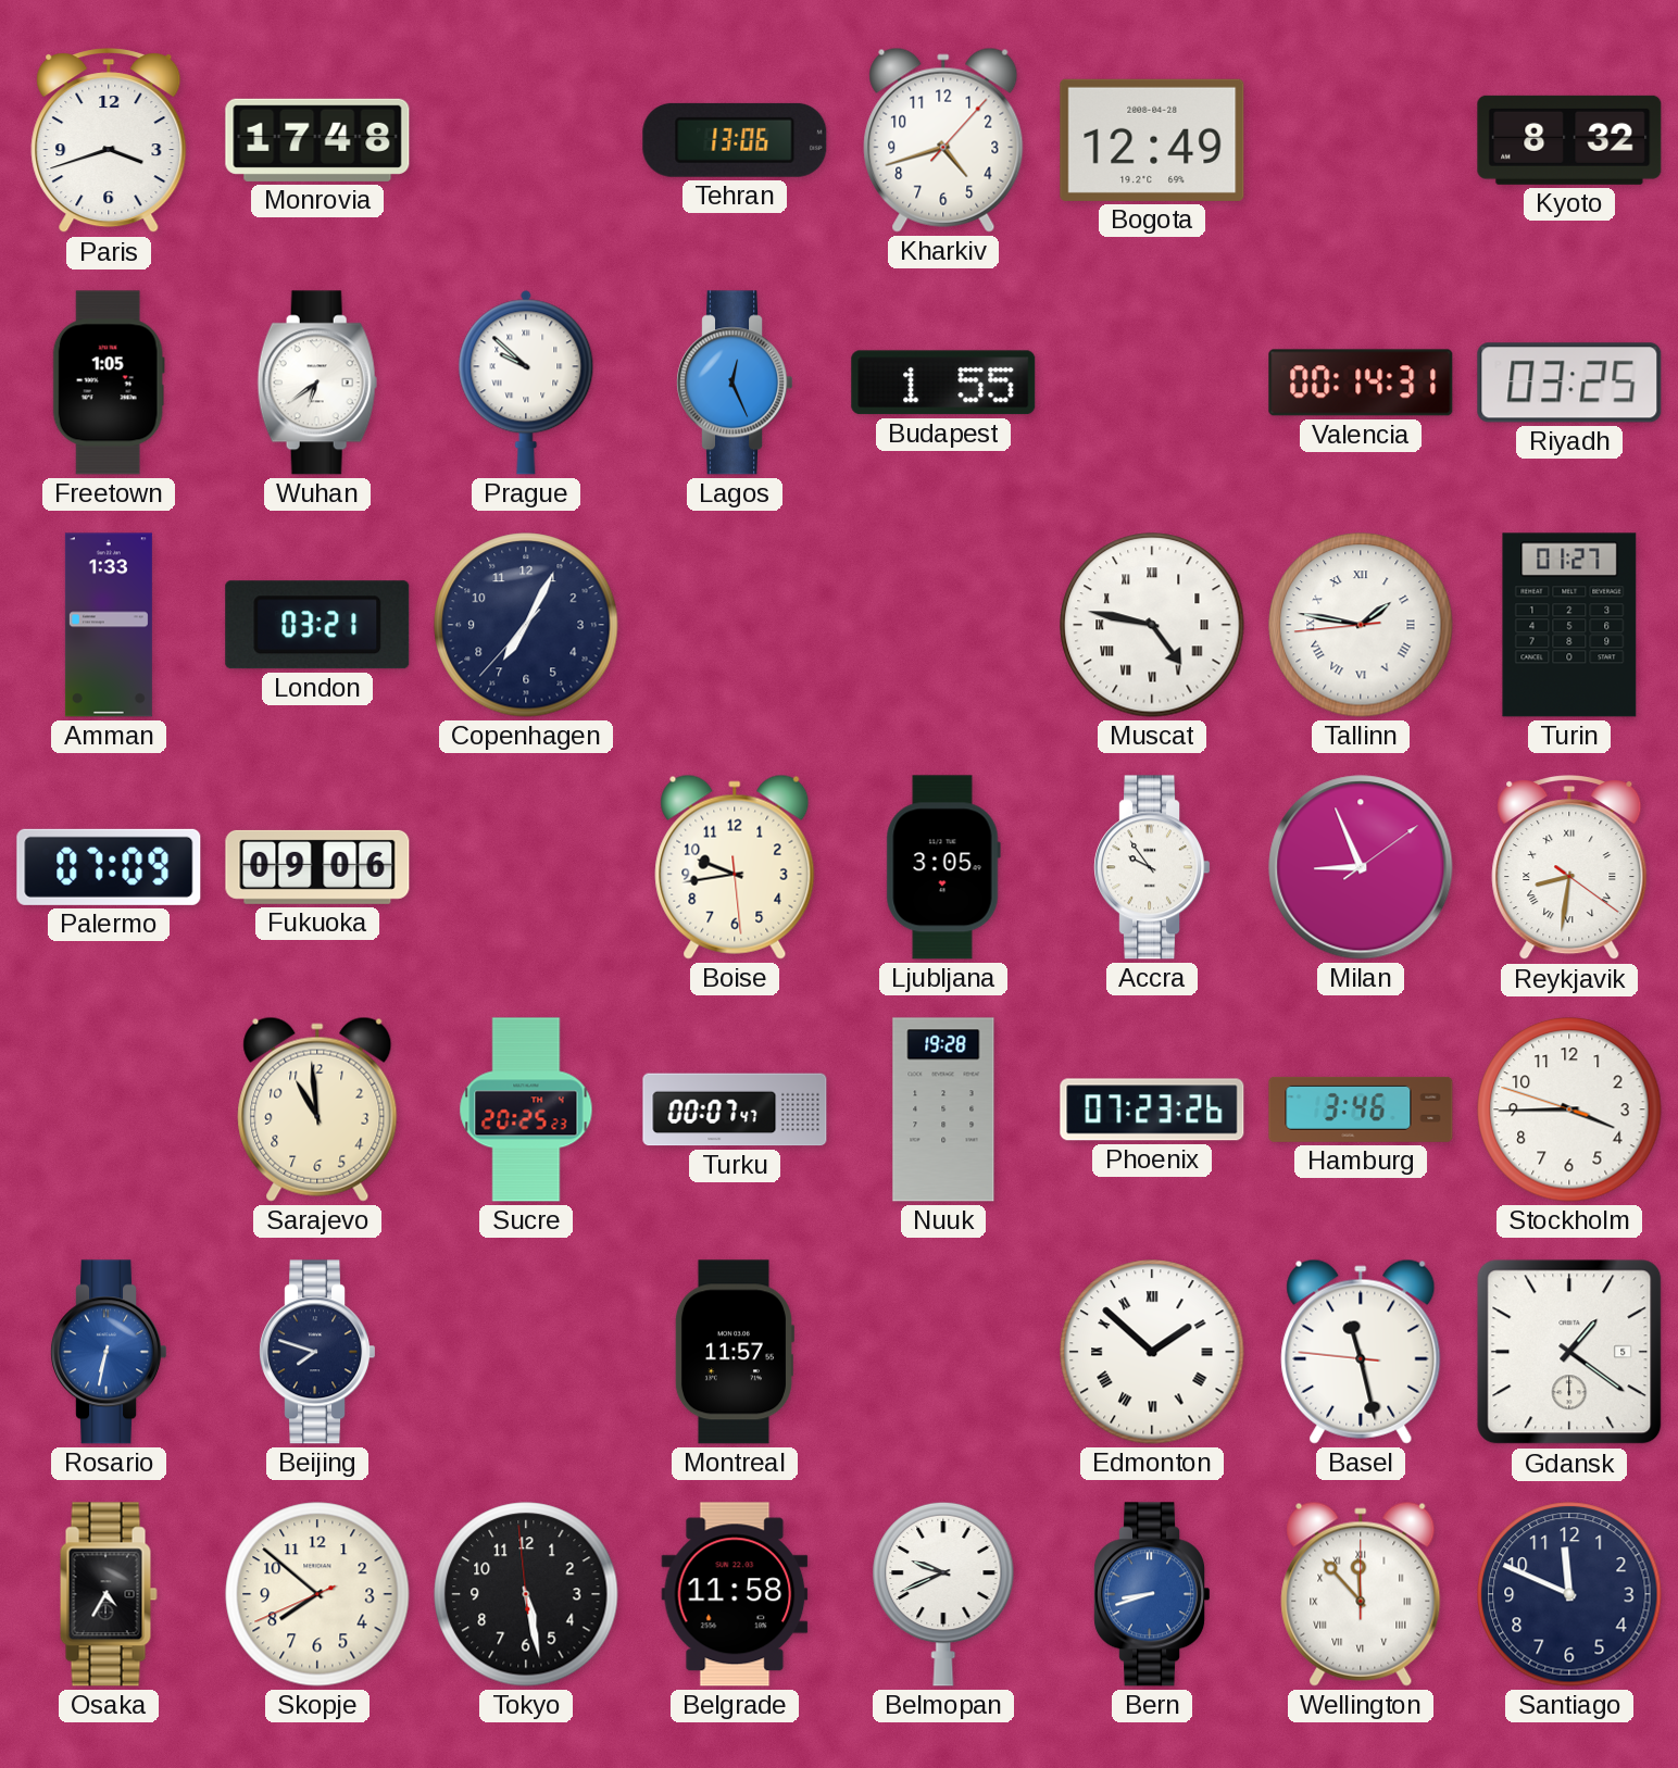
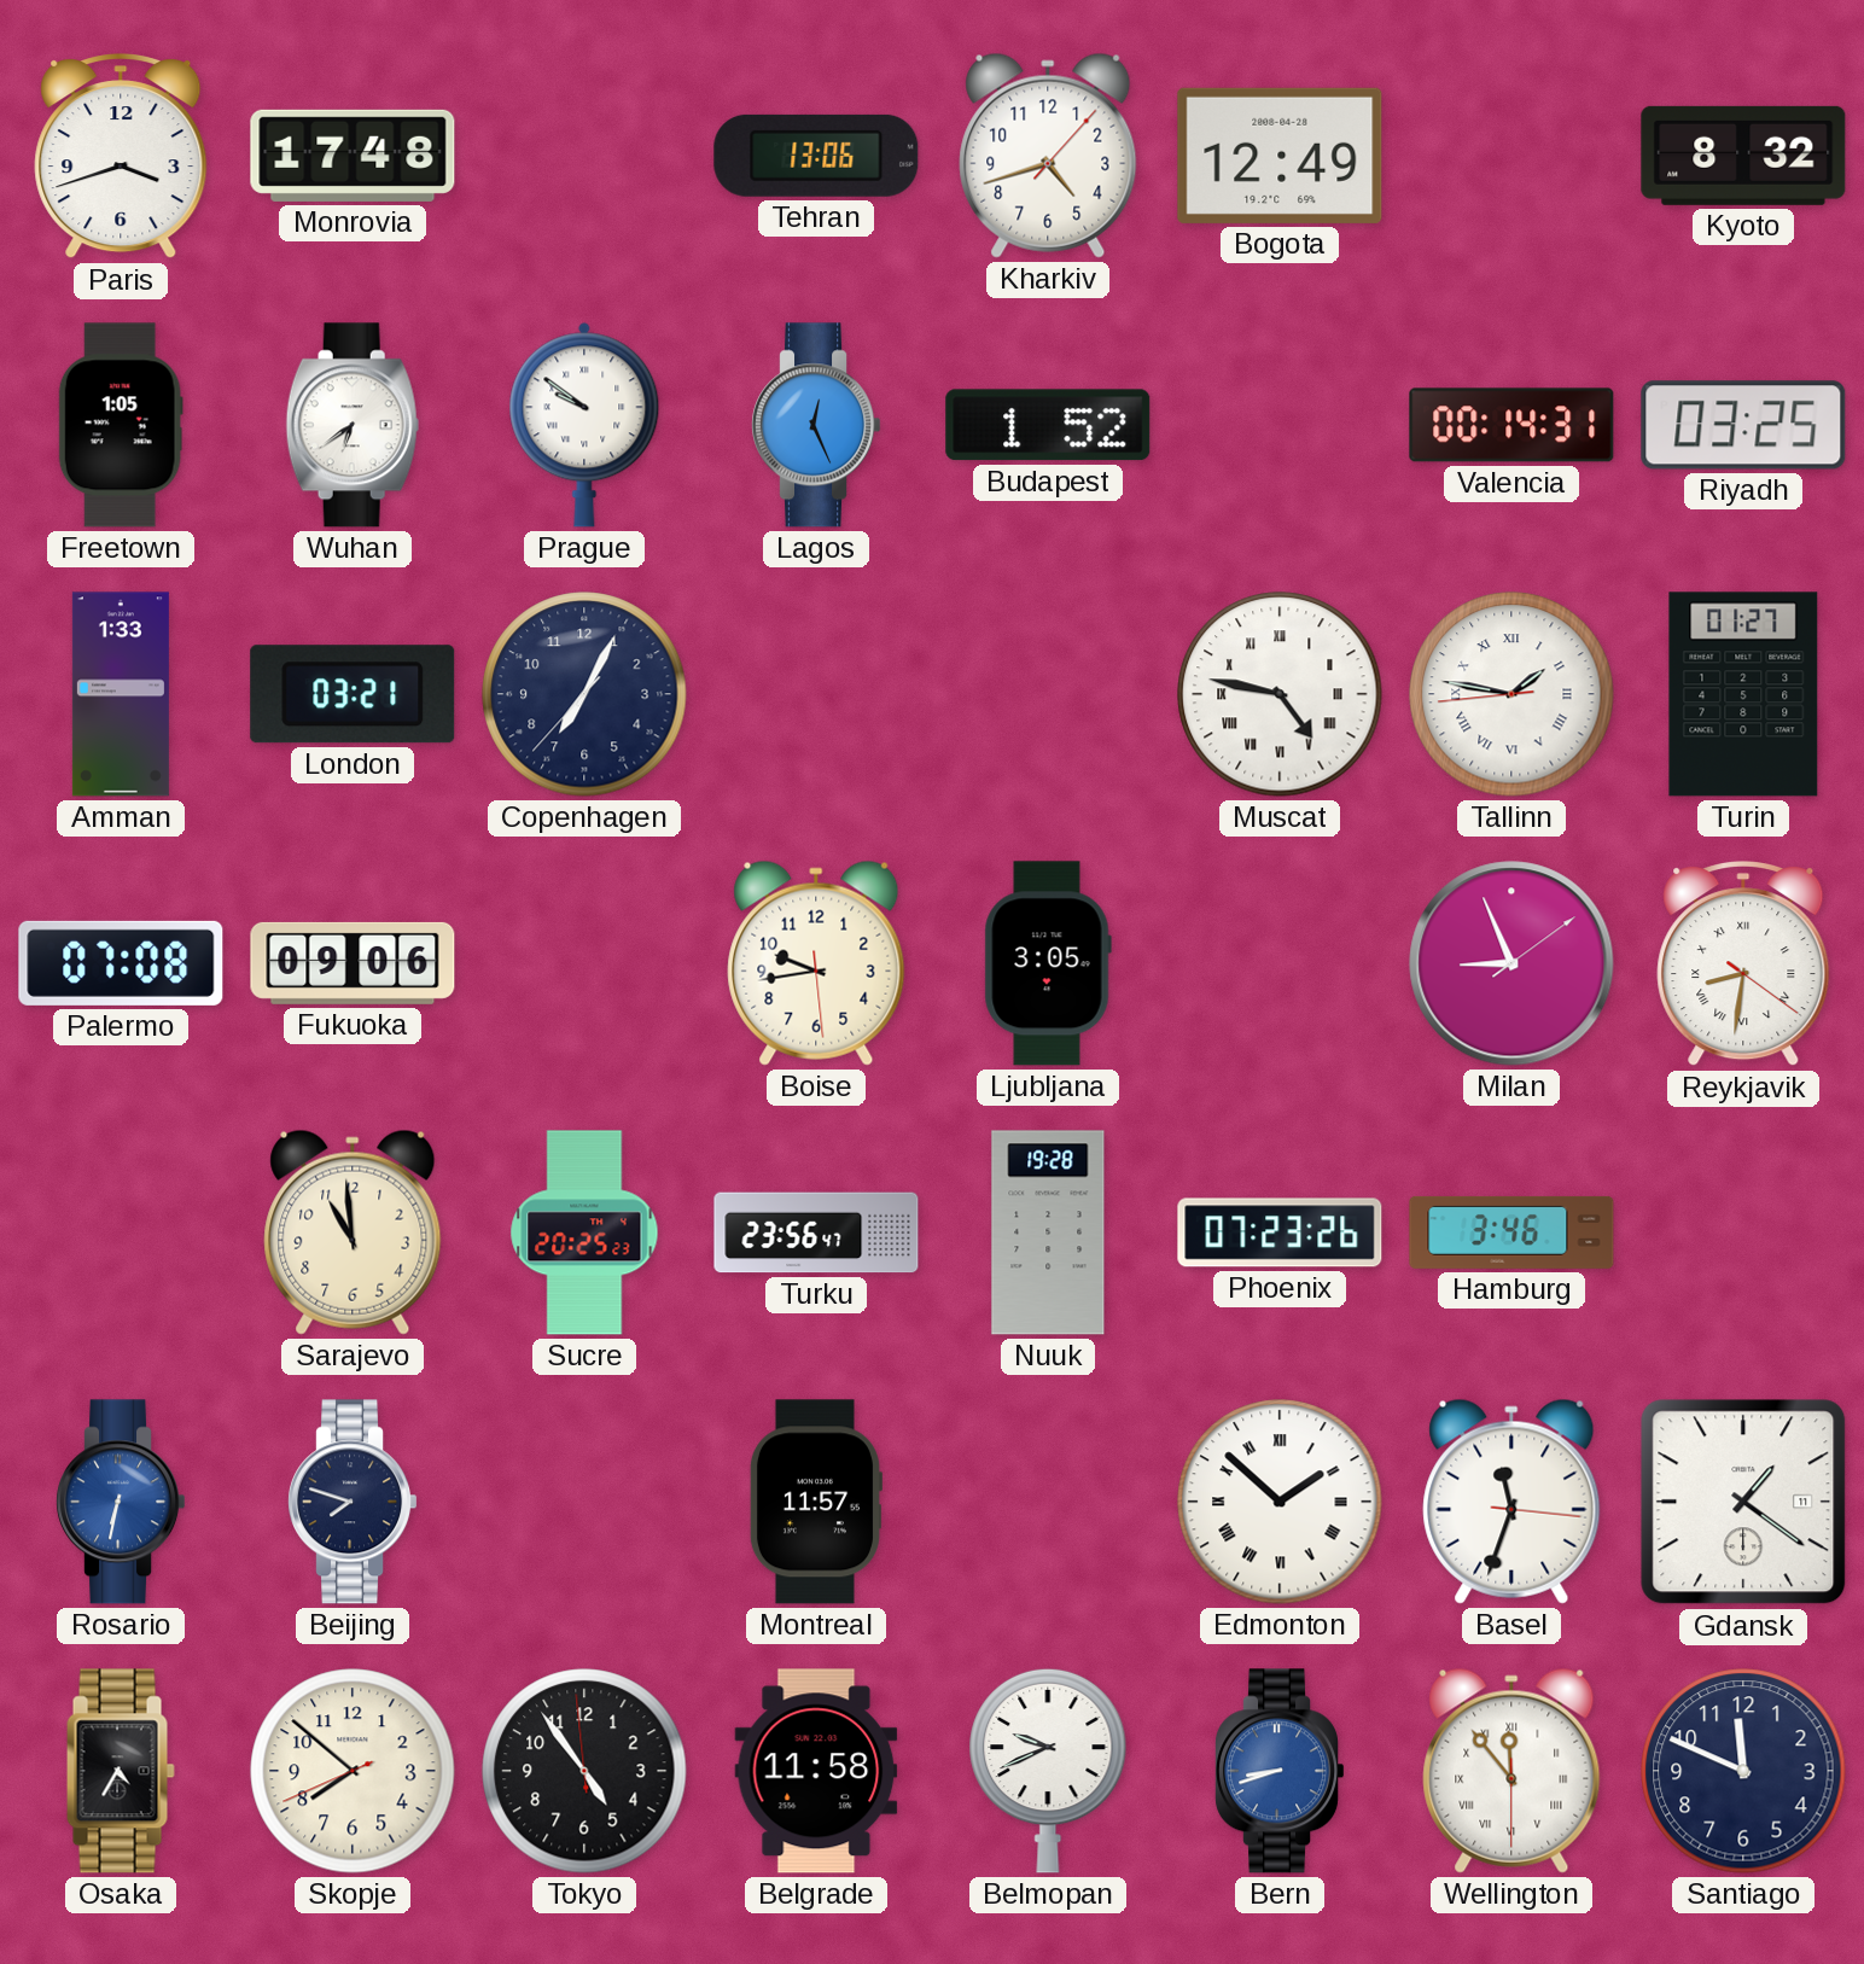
Prague: 9:52 -> 9:51 (584, 425)
Budapest: 1:55 -> 1:52 (1048, 425)
Palermo: 07:09 -> 07:08 (121, 963)
Accra: 9:54 -> none (1152, 867)
Turku: 00:07 -> 23:56 (816, 1232)
Stockholm: 3:44 -> none (1569, 1109)
Basel: 11:27 -> 11:33 (1511, 1502)
Gdansk date: 5 -> 11 (1743, 1502)
Tokyo: 5:27 -> 4:53 (584, 1771)
Wellington: 11:53:00 -> 11:53:30 (1511, 1771)
